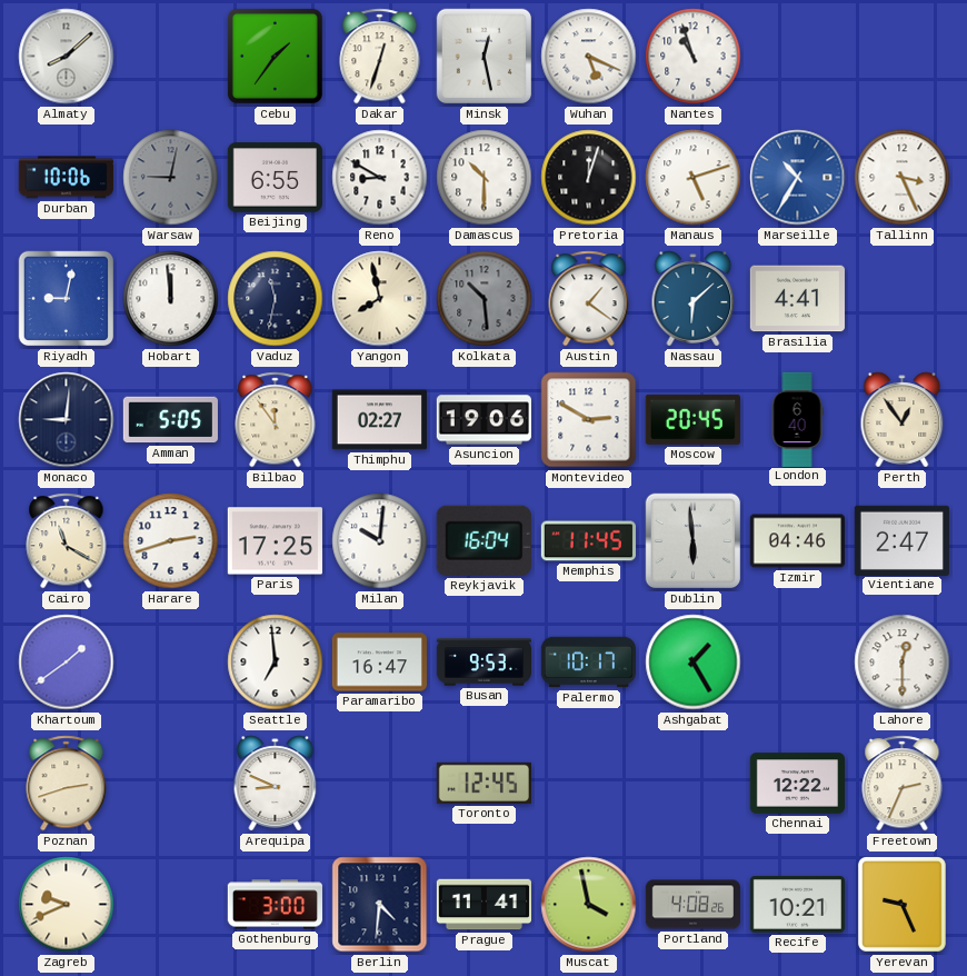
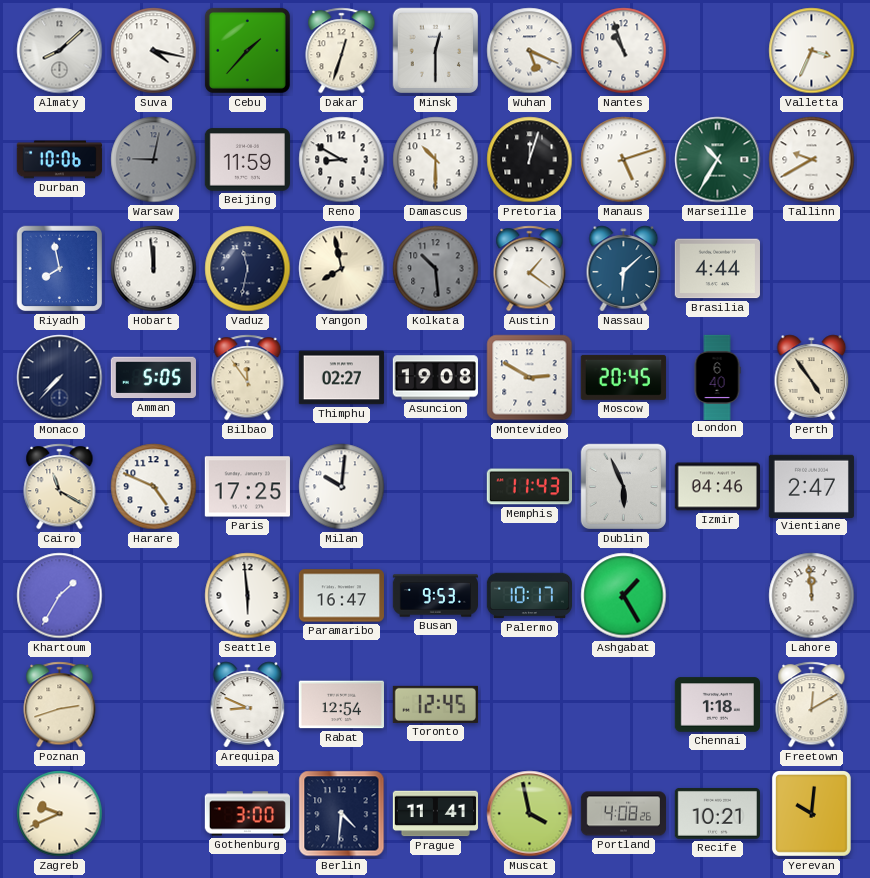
Suva: none -> 4:17 (154, 51)
Cebu: 1:36 -> 1:37 (247, 50)
Minsk: 12:28 -> 12:30 (436, 51)
Valletta: none -> 3:34 (812, 51)
Beijing: 6:55 -> 11:59 (247, 160)
Marseille dial: blue -> green (718, 160)
Tallinn: 3:26 -> 9:40 (812, 160)
Riyadh: 9:02 -> 7:58 (60, 269)
Brasilia: 4:41 -> 4:44 (717, 269)
Monaco: 9:01 -> 7:37 (60, 378)
Asuncion: 19:06 -> 19:08 (435, 378)
Perth: 12:54 -> 4:54 (812, 378)
Harare: 2:42 -> 4:49 (154, 487)
Reykjavik: 16:04 -> none (483, 540)
Memphis: 11:45 -> 11:43 (529, 487)
Dublin: 5:59 -> 5:56 (624, 487)
Khartoum: 1:39 -> 1:35 (60, 596)
Seattle: 6:59 -> 5:59 (248, 596)
Lahore: 12:30 -> 11:59 (812, 596)
Rabat: none -> 12:54 (341, 705)
Chennai: 12:22 -> 1:18 (717, 705)
Freetown: 2:34 -> 12:10 (812, 705)
Yerevan: 9:26 -> 10:01 (811, 813)
